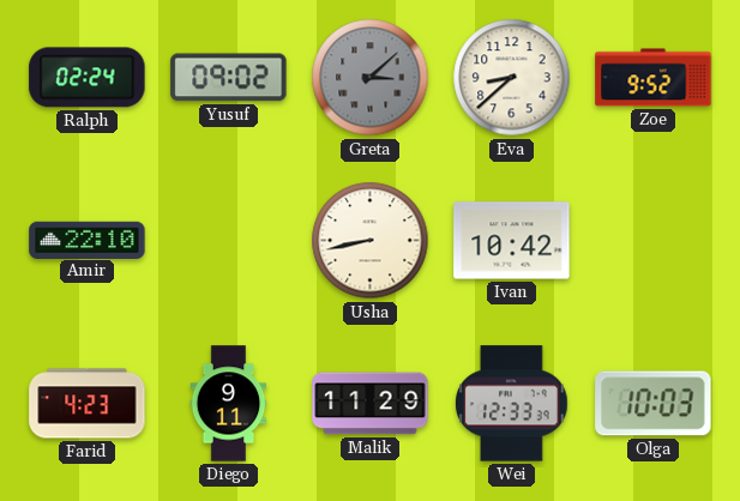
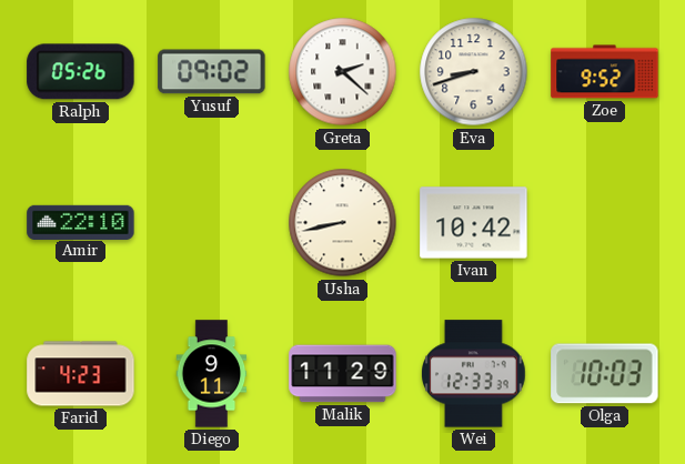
Ralph: 02:24 -> 05:26 (81, 72)
Greta: 3:08 -> 2:22 (343, 72)
Greta dial: grey -> white (343, 72)
Eva: 8:38 -> 8:42 (474, 72)
